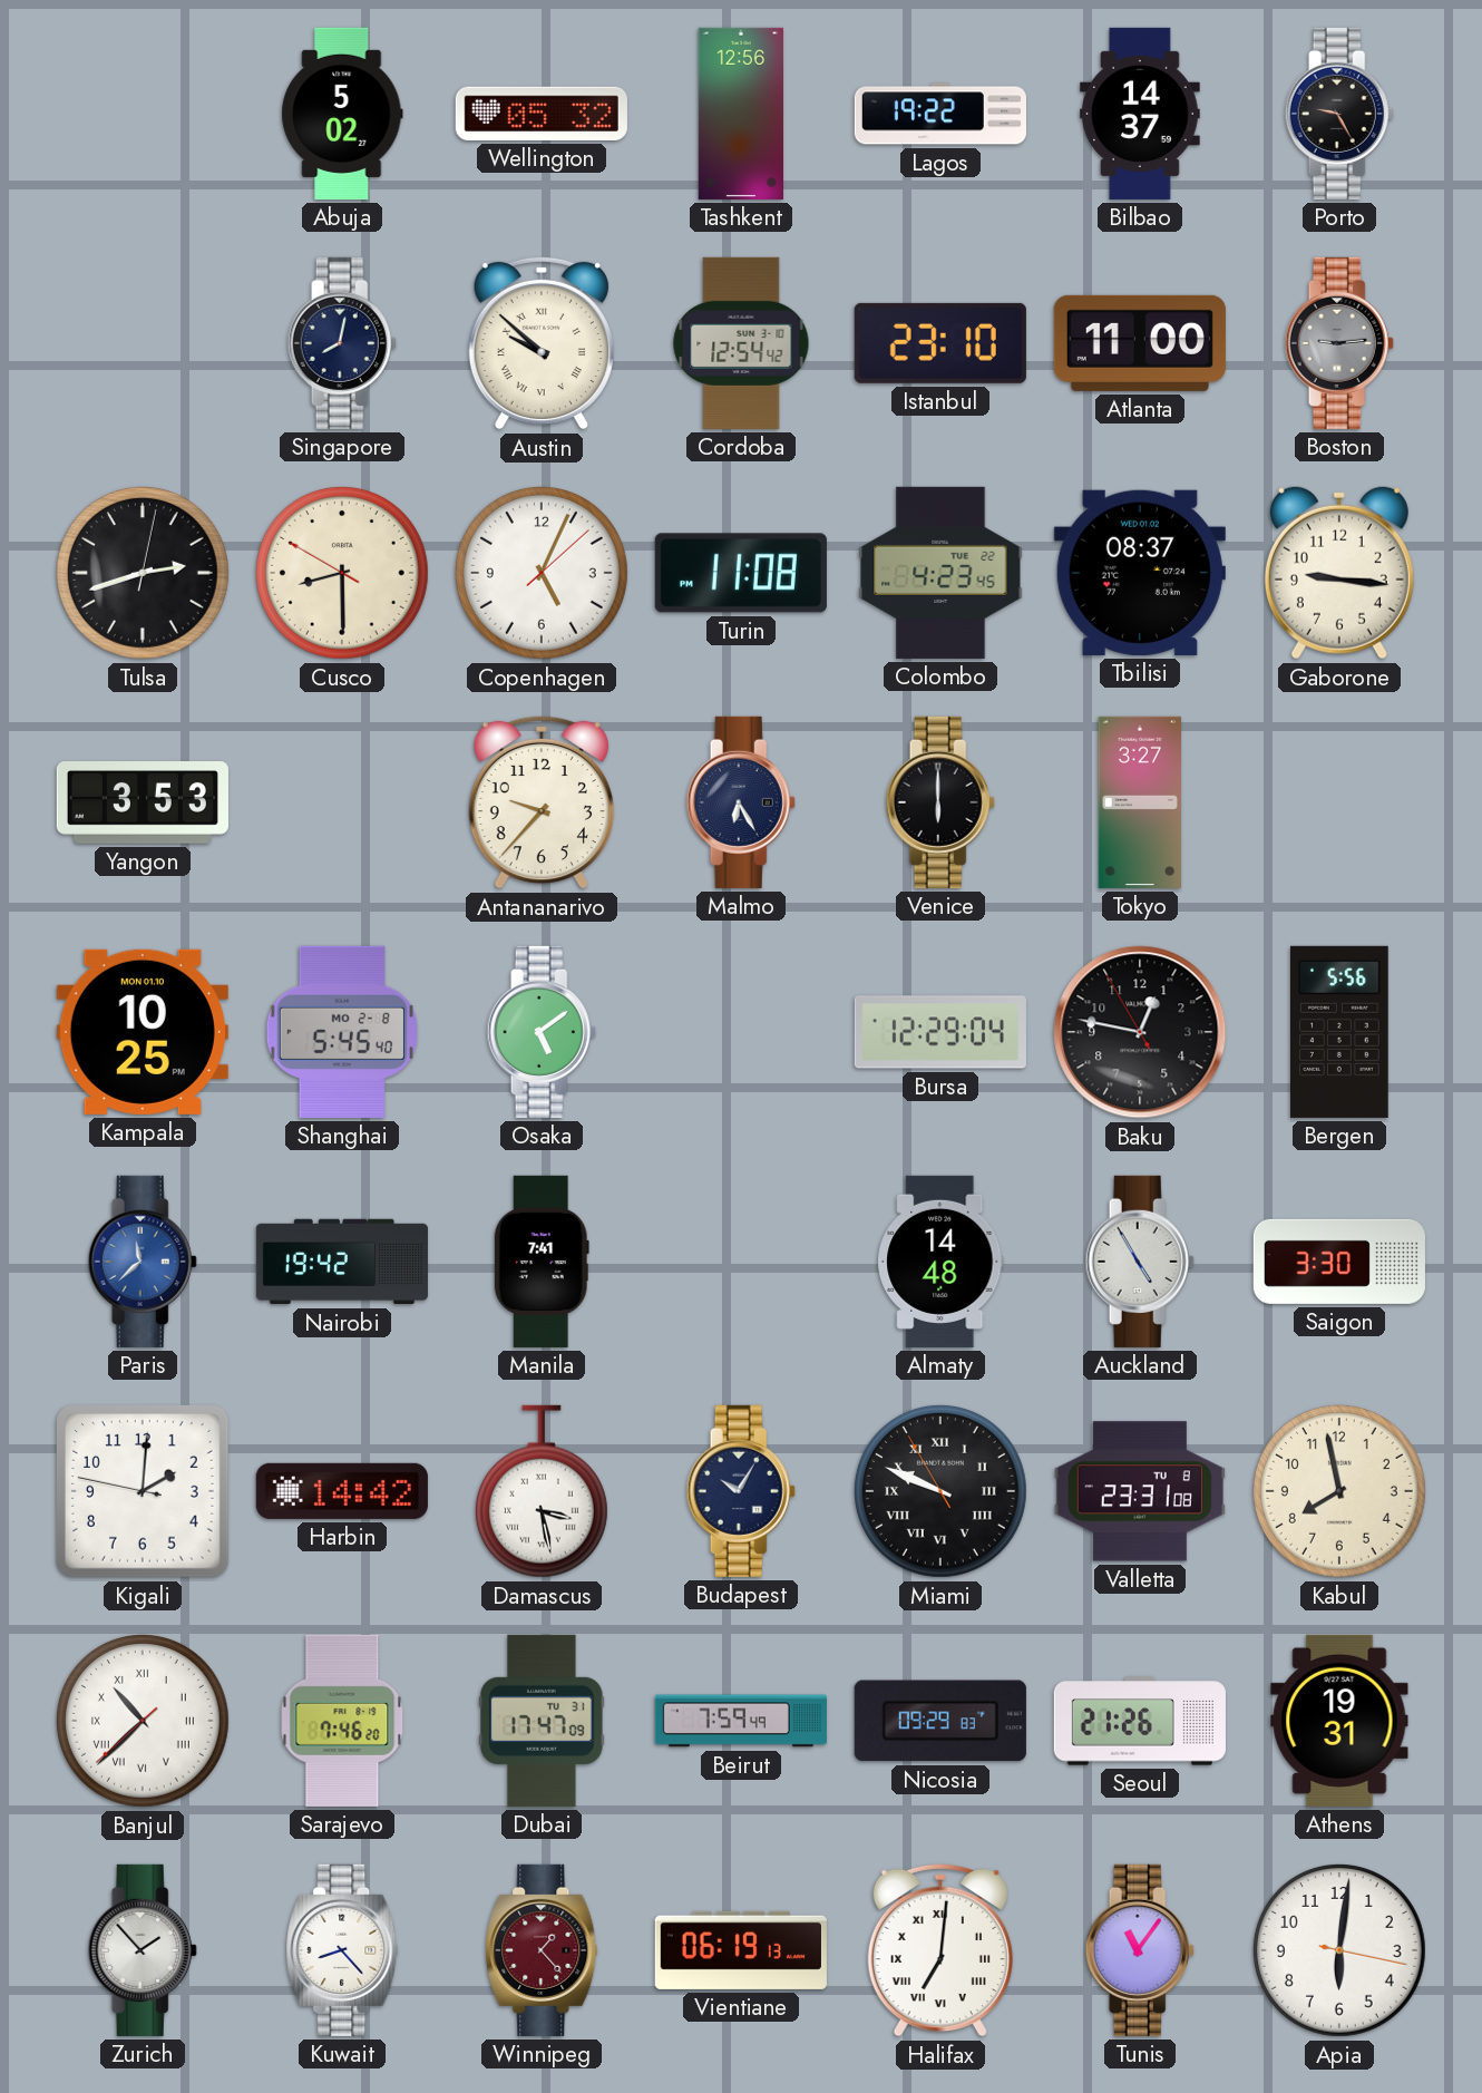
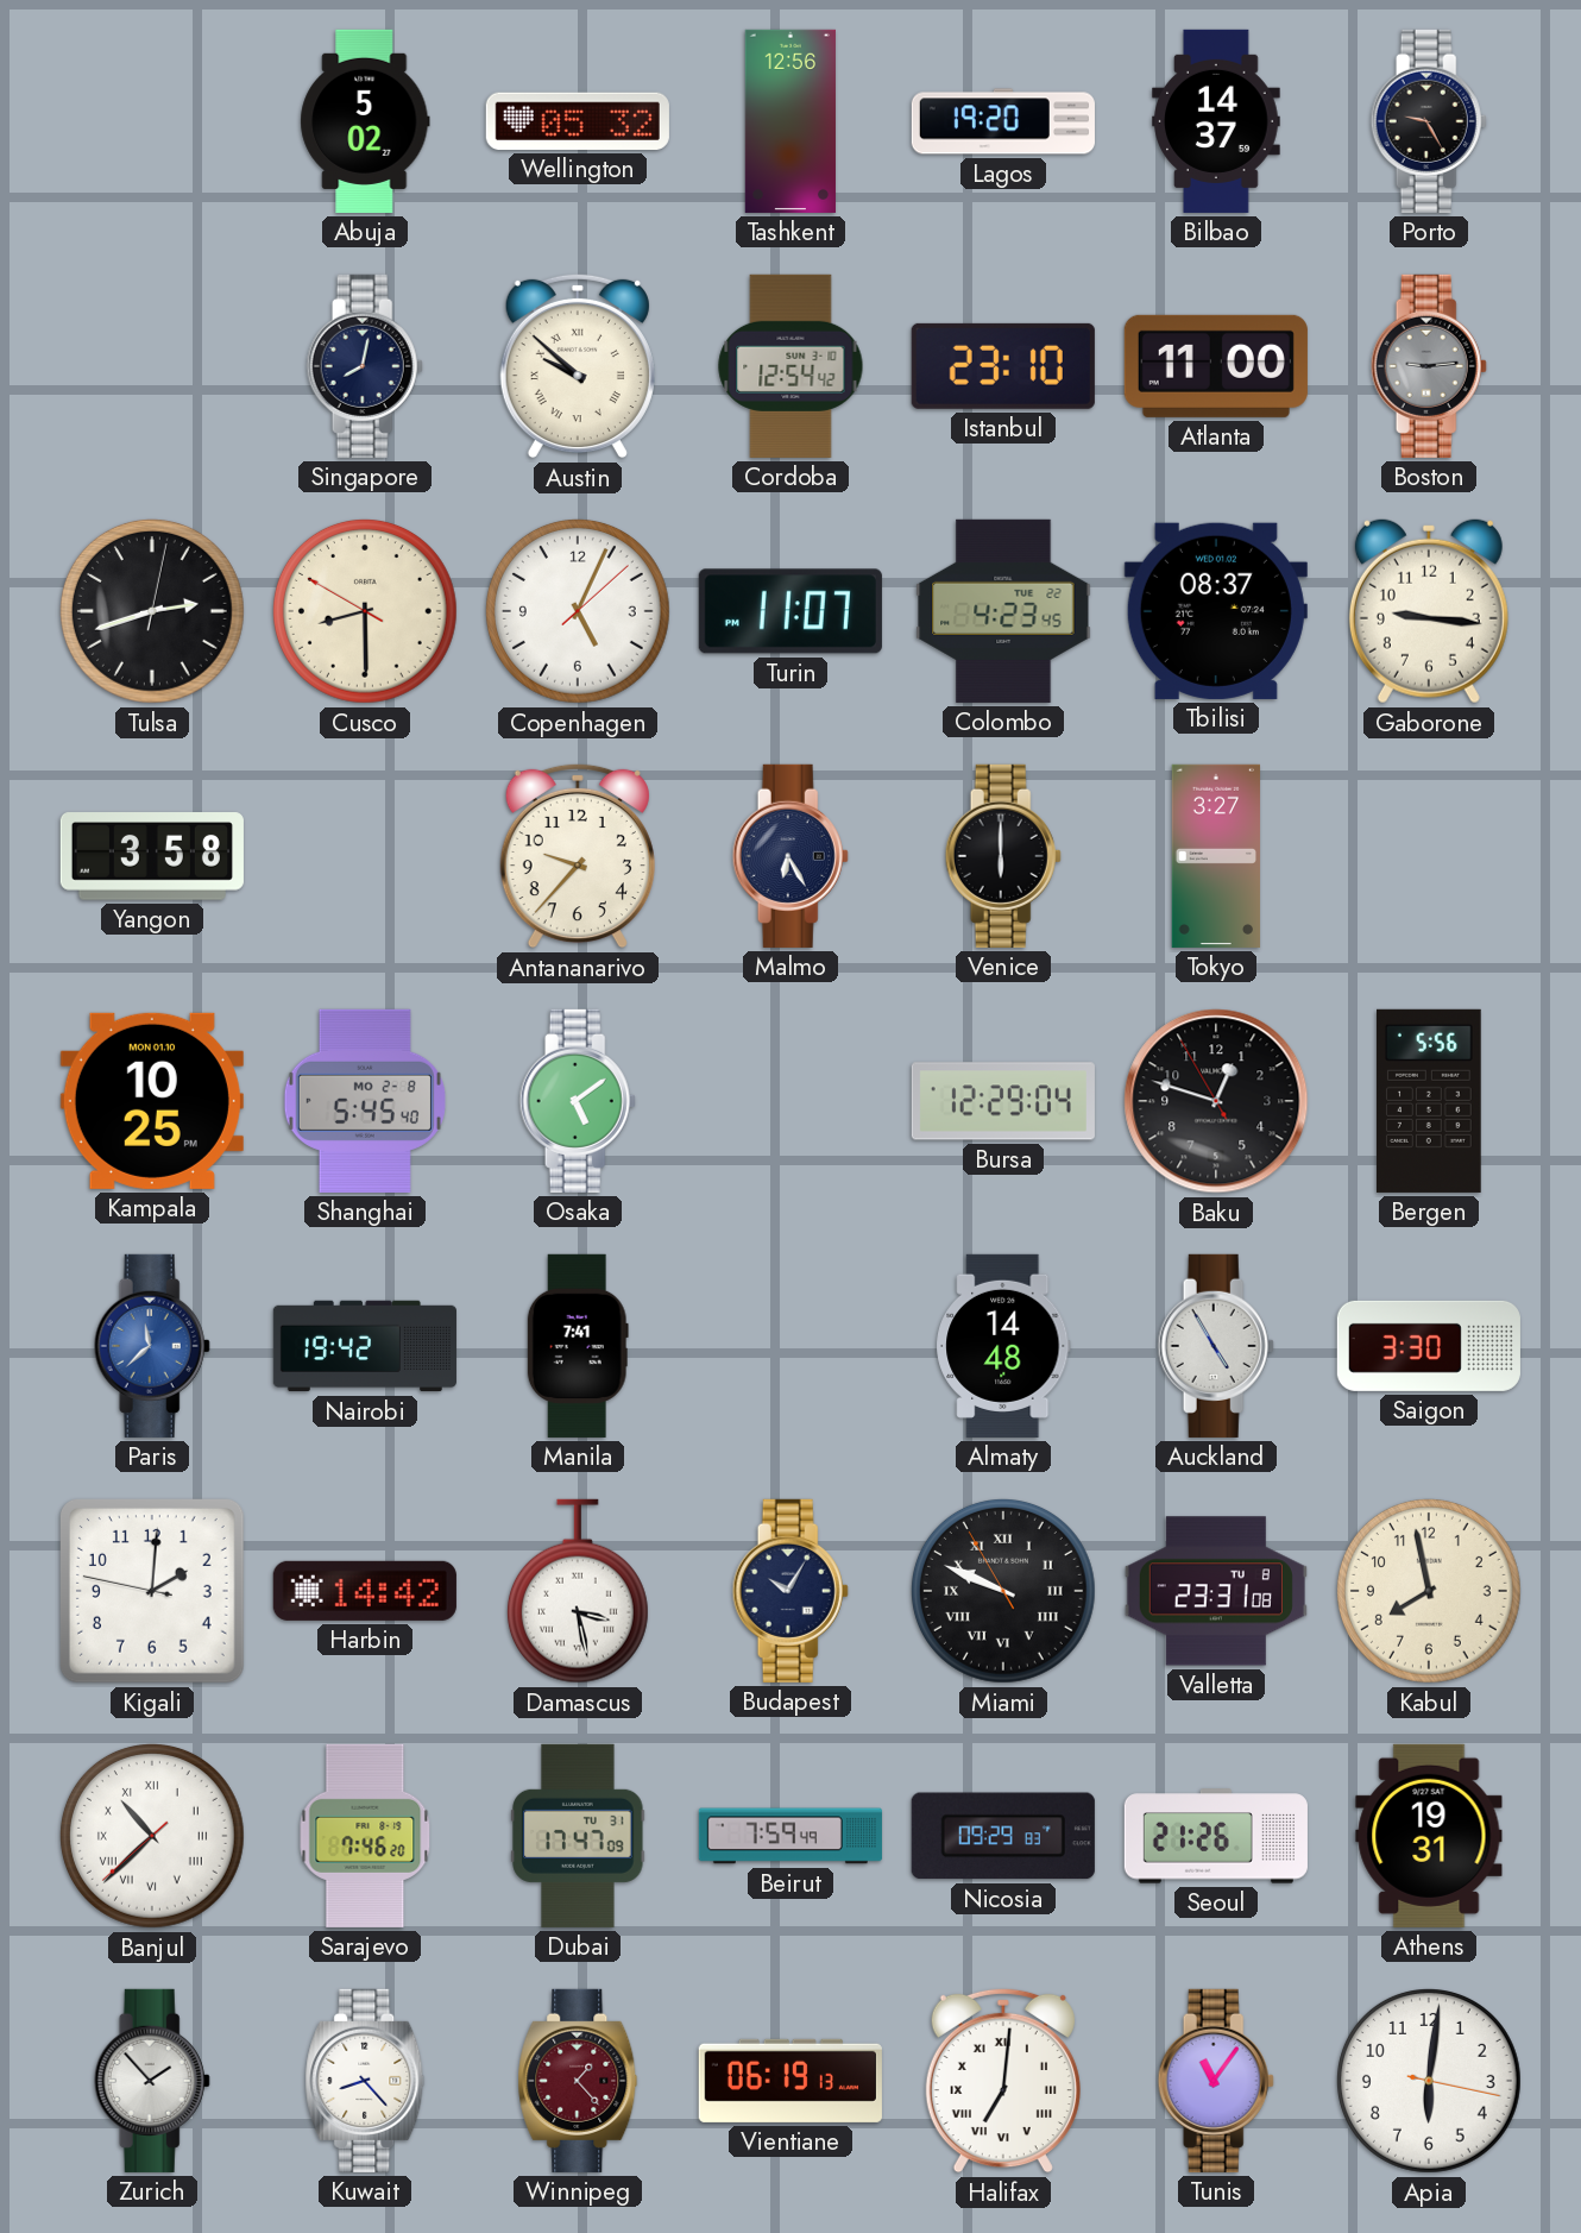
Lagos: 19:22 -> 19:20 (1003, 121)
Turin: 11:08 -> 11:07 (790, 611)
Yangon: 3:53 -> 3:58 (152, 856)
Baku: 12:46 -> 12:47 (1216, 1101)
